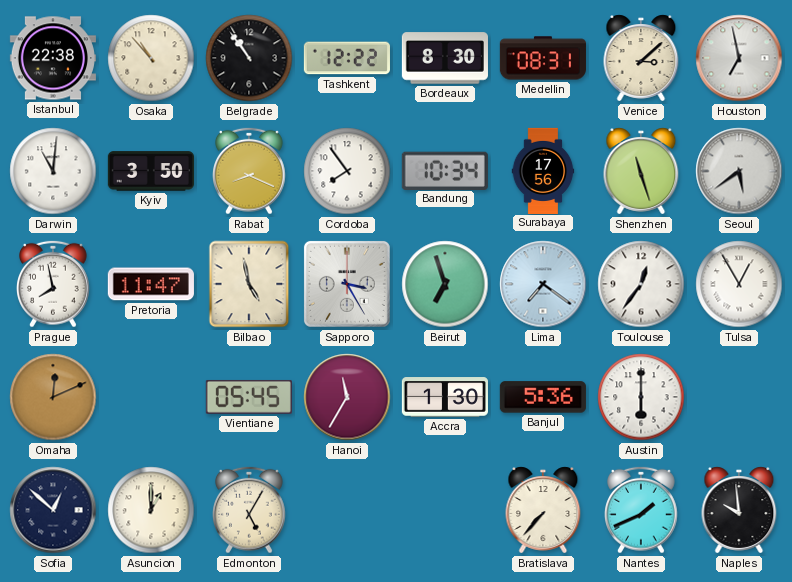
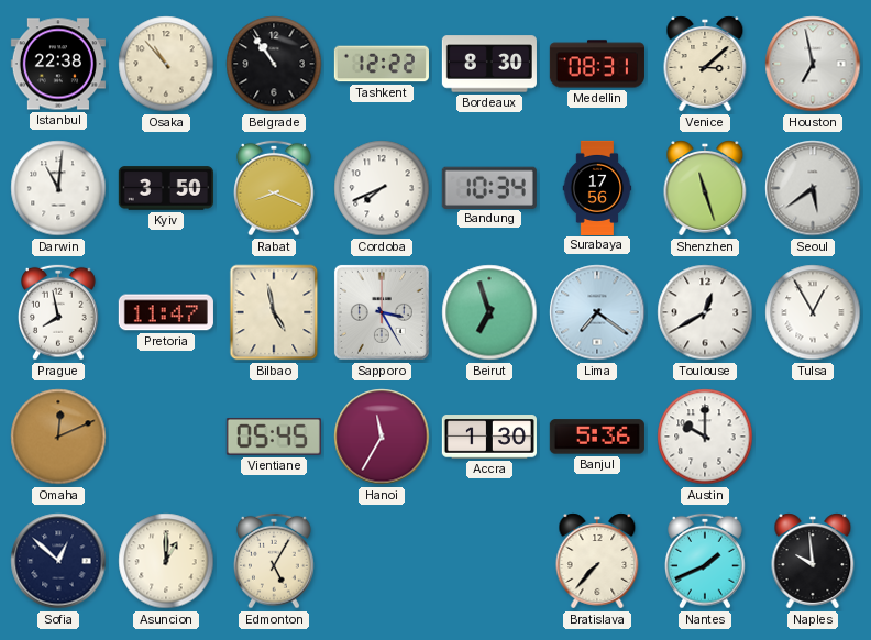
Cordoba: 7:54 -> 7:41 (382, 188)
Toulouse: 12:36 -> 12:40 (705, 312)
Austin: 6:00 -> 10:00 (705, 437)
